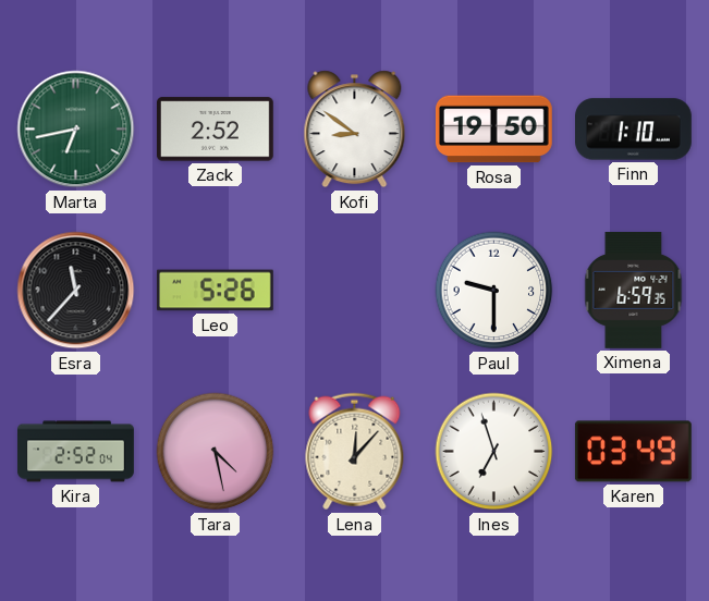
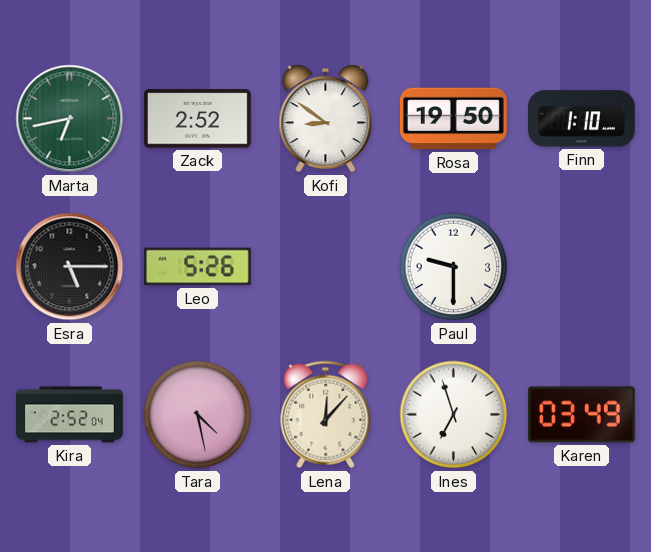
Esra: 11:37 -> 5:15 (70, 267)
Ximena: 6:59 -> none (634, 290)
